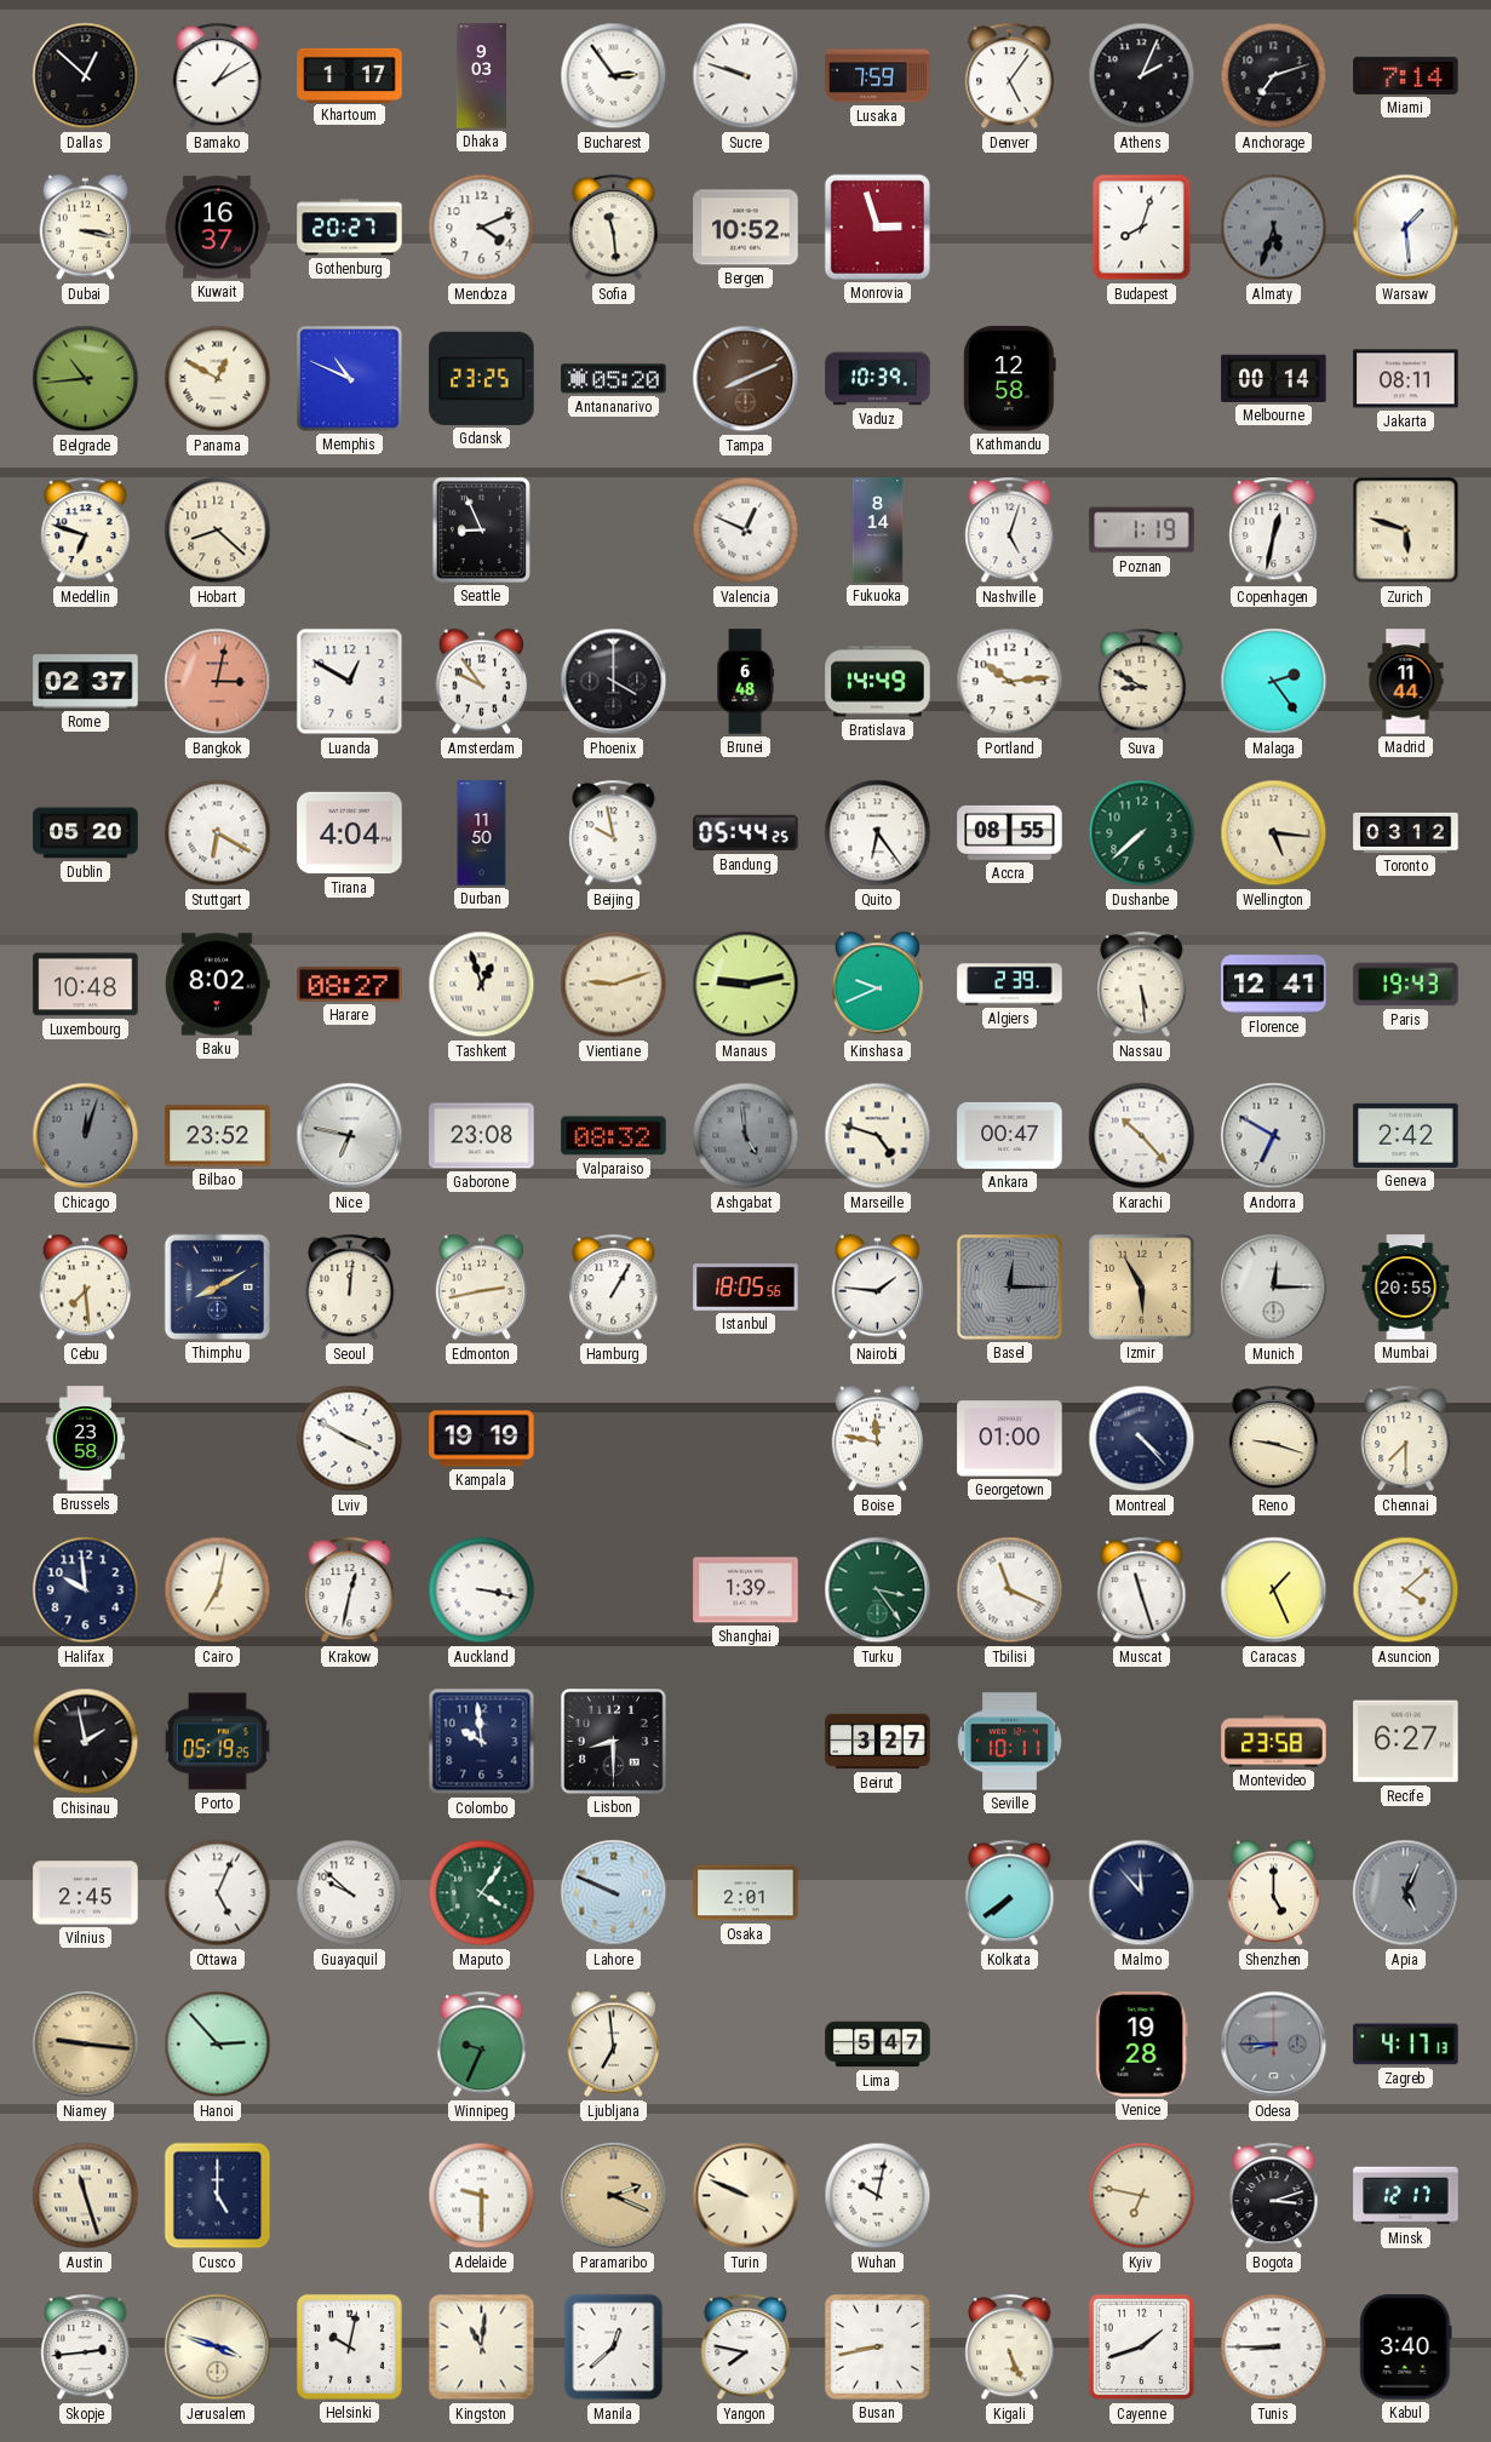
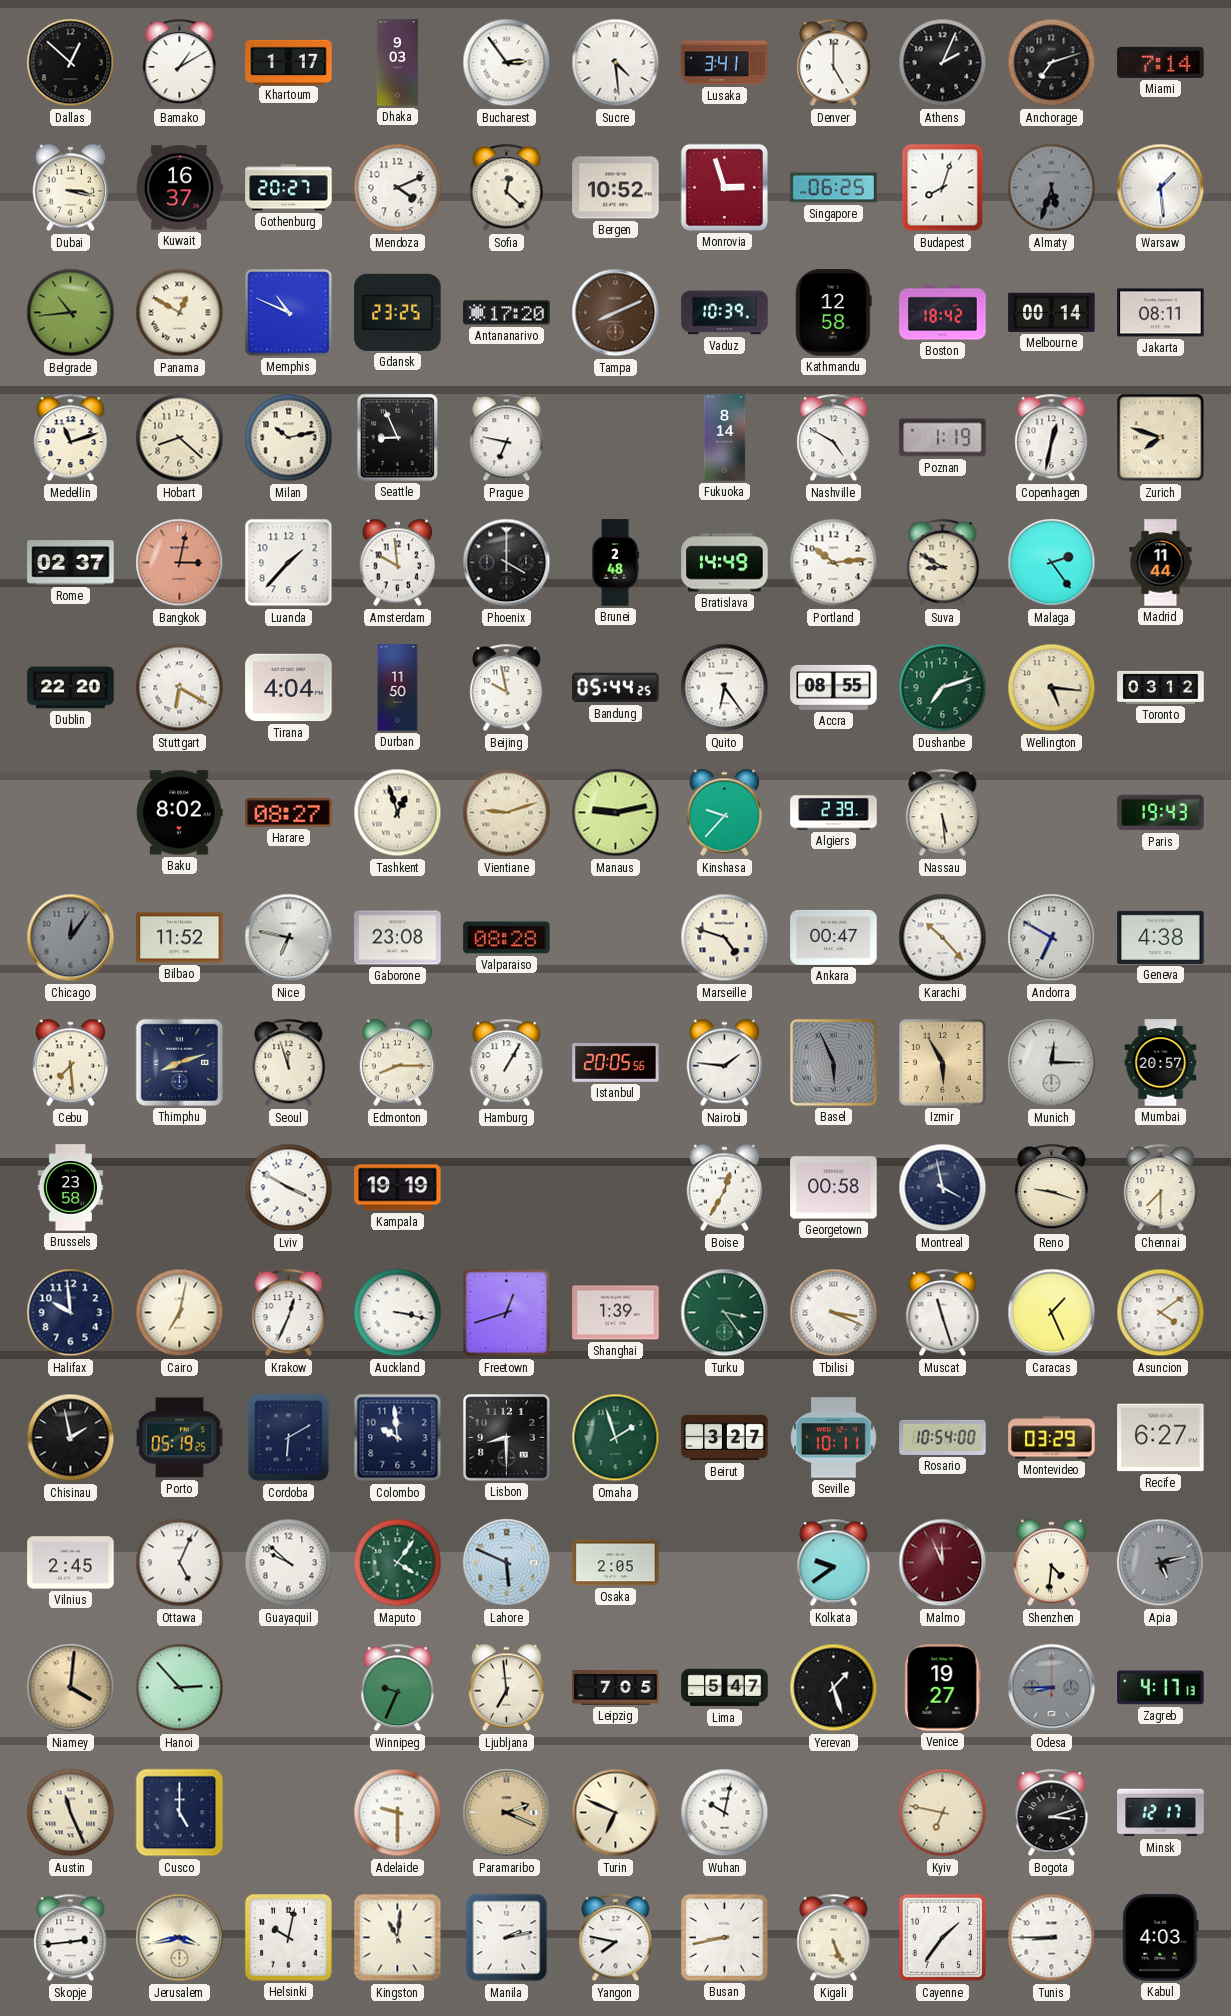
Sucre: 9:48 -> 4:29 (616, 63)
Lusaka: 7:59 -> 3:41 (725, 63)
Denver: 5:06 -> 5:00 (834, 63)
Sofia: 11:29 -> 12:22 (507, 188)
Singapore: none -> 06:25 (834, 188)
Antananarivo: 05:20 -> 17:20 (507, 313)
Boston: none -> 18:42 (943, 313)
Medellin: 6:48 -> 11:12 (71, 438)
Milan: none -> 10:13 (289, 438)
Prague: none -> 6:47 (507, 438)
Valencia: 12:49 -> none (746, 531)
Nashville: 5:03 -> 4:50 (834, 438)
Zurich: 5:48 -> 7:48 (1161, 438)
Luanda: 12:50 -> 1:37 (289, 563)
Amsterdam: 9:54 -> 9:59 (397, 563)
Brunei: 6:48 -> 2:48 (616, 563)
Dublin: 05:20 -> 22:20 (71, 688)
Dushanbe: 7:38 -> 7:12 (943, 688)
Luxembourg: 10:48 -> none (86, 985)
Kinshasa: 9:41 -> 9:37 (724, 813)
Florence: 12:41 -> none (1274, 985)
Chicago: 12:03 -> 12:06 (71, 938)
Bilbao: 23:52 -> 11:52 (180, 938)
Valparaiso: 08:32 -> 08:28 (507, 938)
Ashgabat: 4:59 -> none (746, 1136)
Geneva: 2:42 -> 4:38 (1161, 937)
Thimphu: 8:10 -> 8:12 (179, 1062)
Seoul: 12:01 -> 11:57 (289, 1063)
Edmonton: 2:43 -> 8:15 (397, 1063)
Istanbul: 18:05 -> 20:05 (616, 1063)
Basel: 12:15 -> 5:56 (834, 1063)
Mumbai: 20:55 -> 20:57 (1161, 1063)
Boise: 11:47 -> 12:35 (724, 1188)
Georgetown: 01:00 -> 00:58 (834, 1188)
Montreal: 4:23 -> 3:58 (943, 1188)
Krakow: 12:32 -> 12:34 (289, 1313)
Freetown: none -> 12:42 (507, 1313)
Tbilisi: 11:19 -> 3:19 (834, 1313)
Asuncion: 4:08 -> 4:09 (1161, 1313)
Cordoba: none -> 6:10 (289, 1438)
Omaha: none -> 1:57 (616, 1438)
Rosario: none -> 10:54 (943, 1437)
Montevideo: 23:58 -> 03:29 (1052, 1438)
Lahore: 9:49 -> 5:49 (507, 1563)
Osaka: 2:01 -> 2:05 (616, 1563)
Kolkata: 7:39 -> 9:39 (834, 1563)
Malmo: 11:53 -> 11:56 (943, 1563)
Malmo dial: navy -> burgundy (943, 1563)
Shenzhen: 5:00 -> 4:31 (1051, 1563)
Apia: 5:04 -> 5:13 (1161, 1563)
Niamey: 9:16 -> 4:01 (71, 1688)
Leipzig: none -> 7:05 (616, 1688)
Yerevan: none -> 1:27 (834, 1688)
Venice: 19:28 -> 19:27 (943, 1688)
Austin: 11:27 -> 11:26 (71, 1813)
Turin: 9:49 -> 6:49 (616, 1813)
Jerusalem: 3:48 -> 3:43 (180, 1938)
Manila: 12:38 -> 2:13 (507, 1938)
Cayenne: 1:42 -> 1:36 (943, 1938)
Kabul: 3:40 -> 4:03 (1161, 1938)
